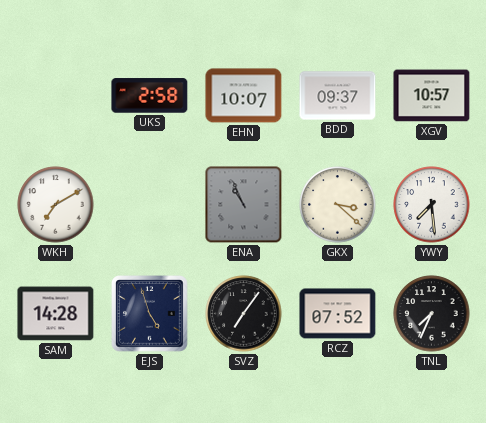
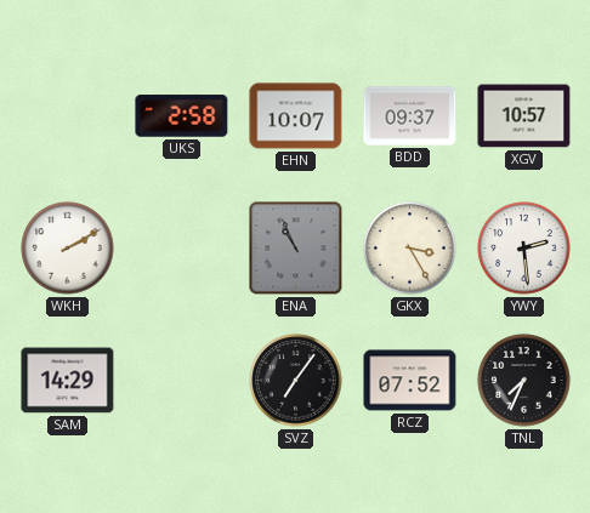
WKH: 7:10 -> 2:10 (68, 249)
GKX: 3:22 -> 3:25 (410, 249)
YWY: 7:29 -> 2:29 (524, 249)
SAM: 14:28 -> 14:29 (68, 381)
EJS: 4:57 -> none (150, 314)
